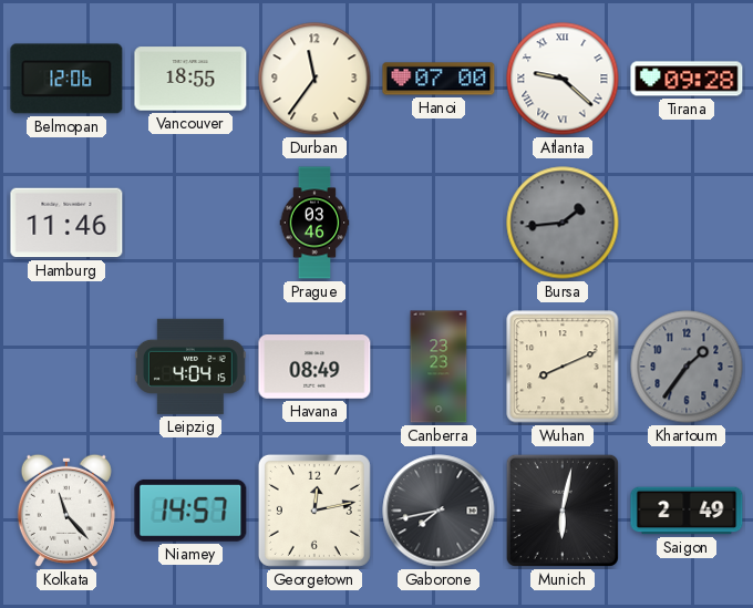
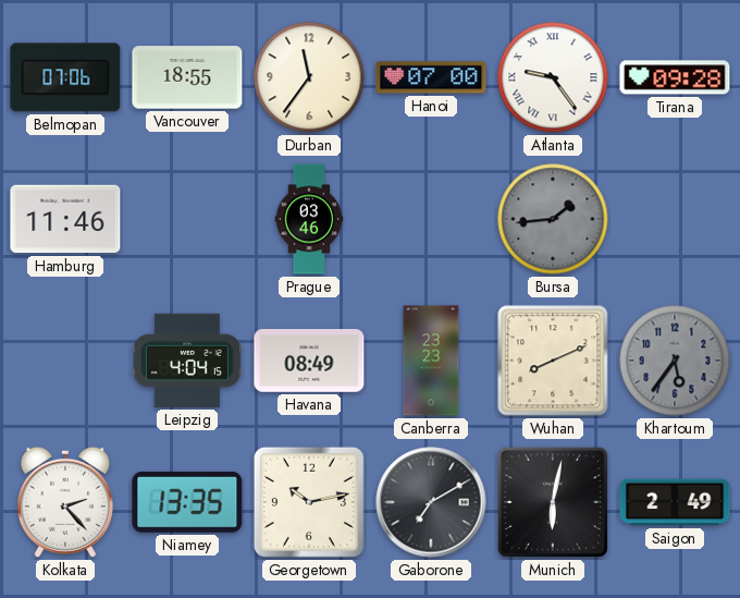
Belmopan: 12:06 -> 07:06 (65, 77)
Atlanta: 9:22 -> 9:24 (553, 77)
Khartoum: 1:36 -> 5:36 (675, 361)
Kolkata: 11:23 -> 2:23 (65, 502)
Niamey: 14:57 -> 13:35 (187, 502)
Georgetown: 12:13 -> 10:13 (309, 502)
Gaborone: 7:43 -> 7:10 (431, 502)
